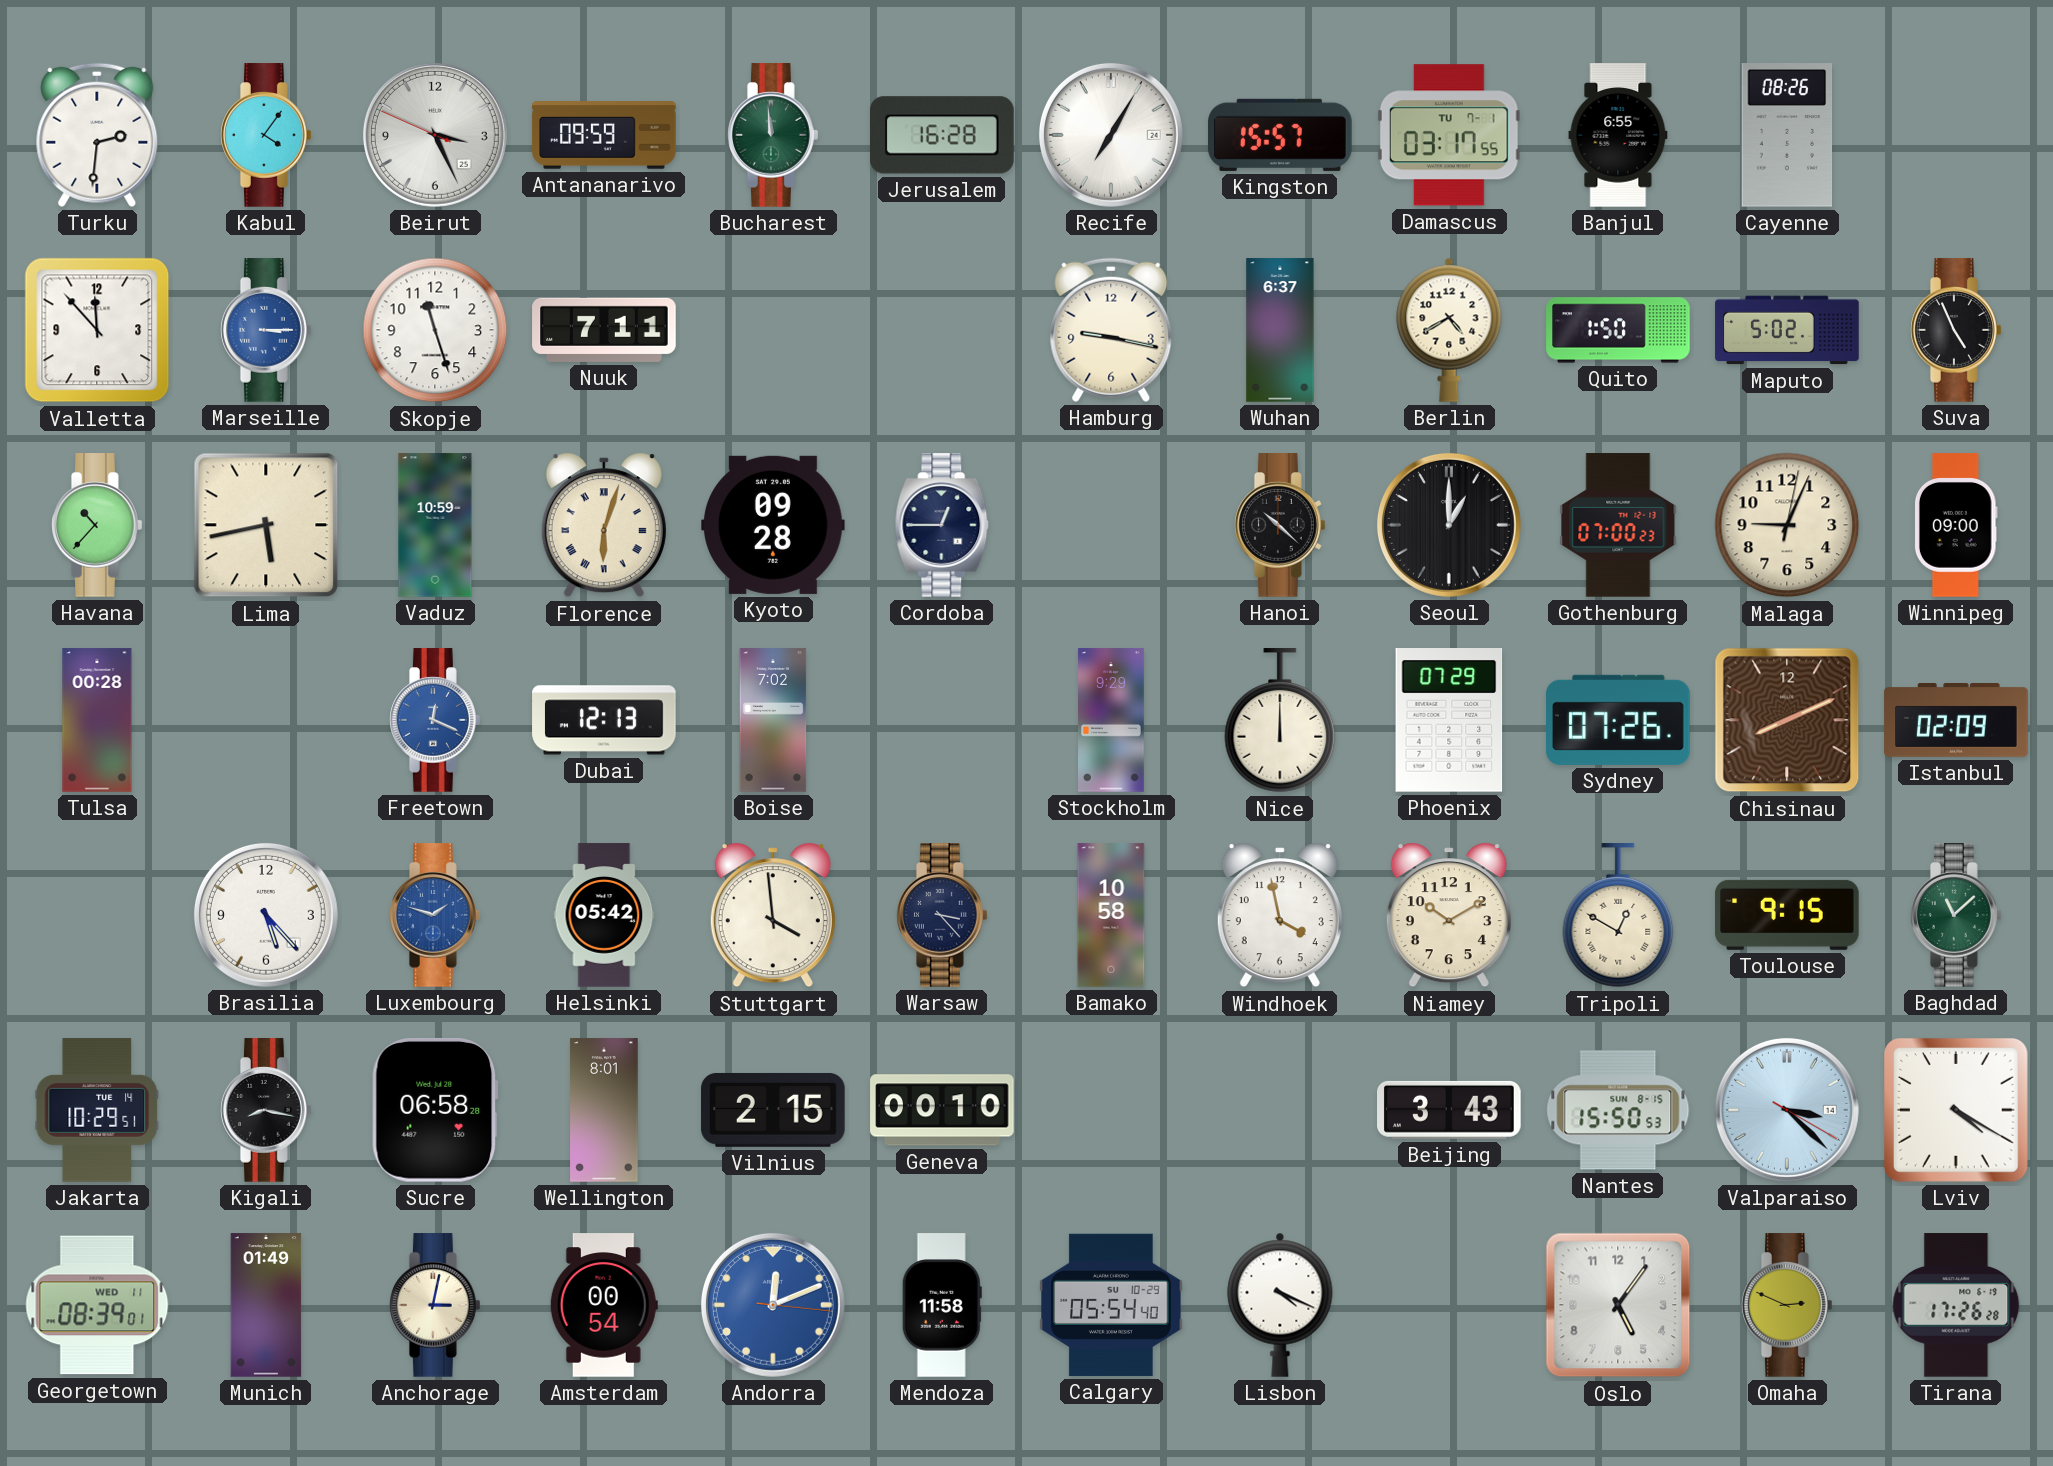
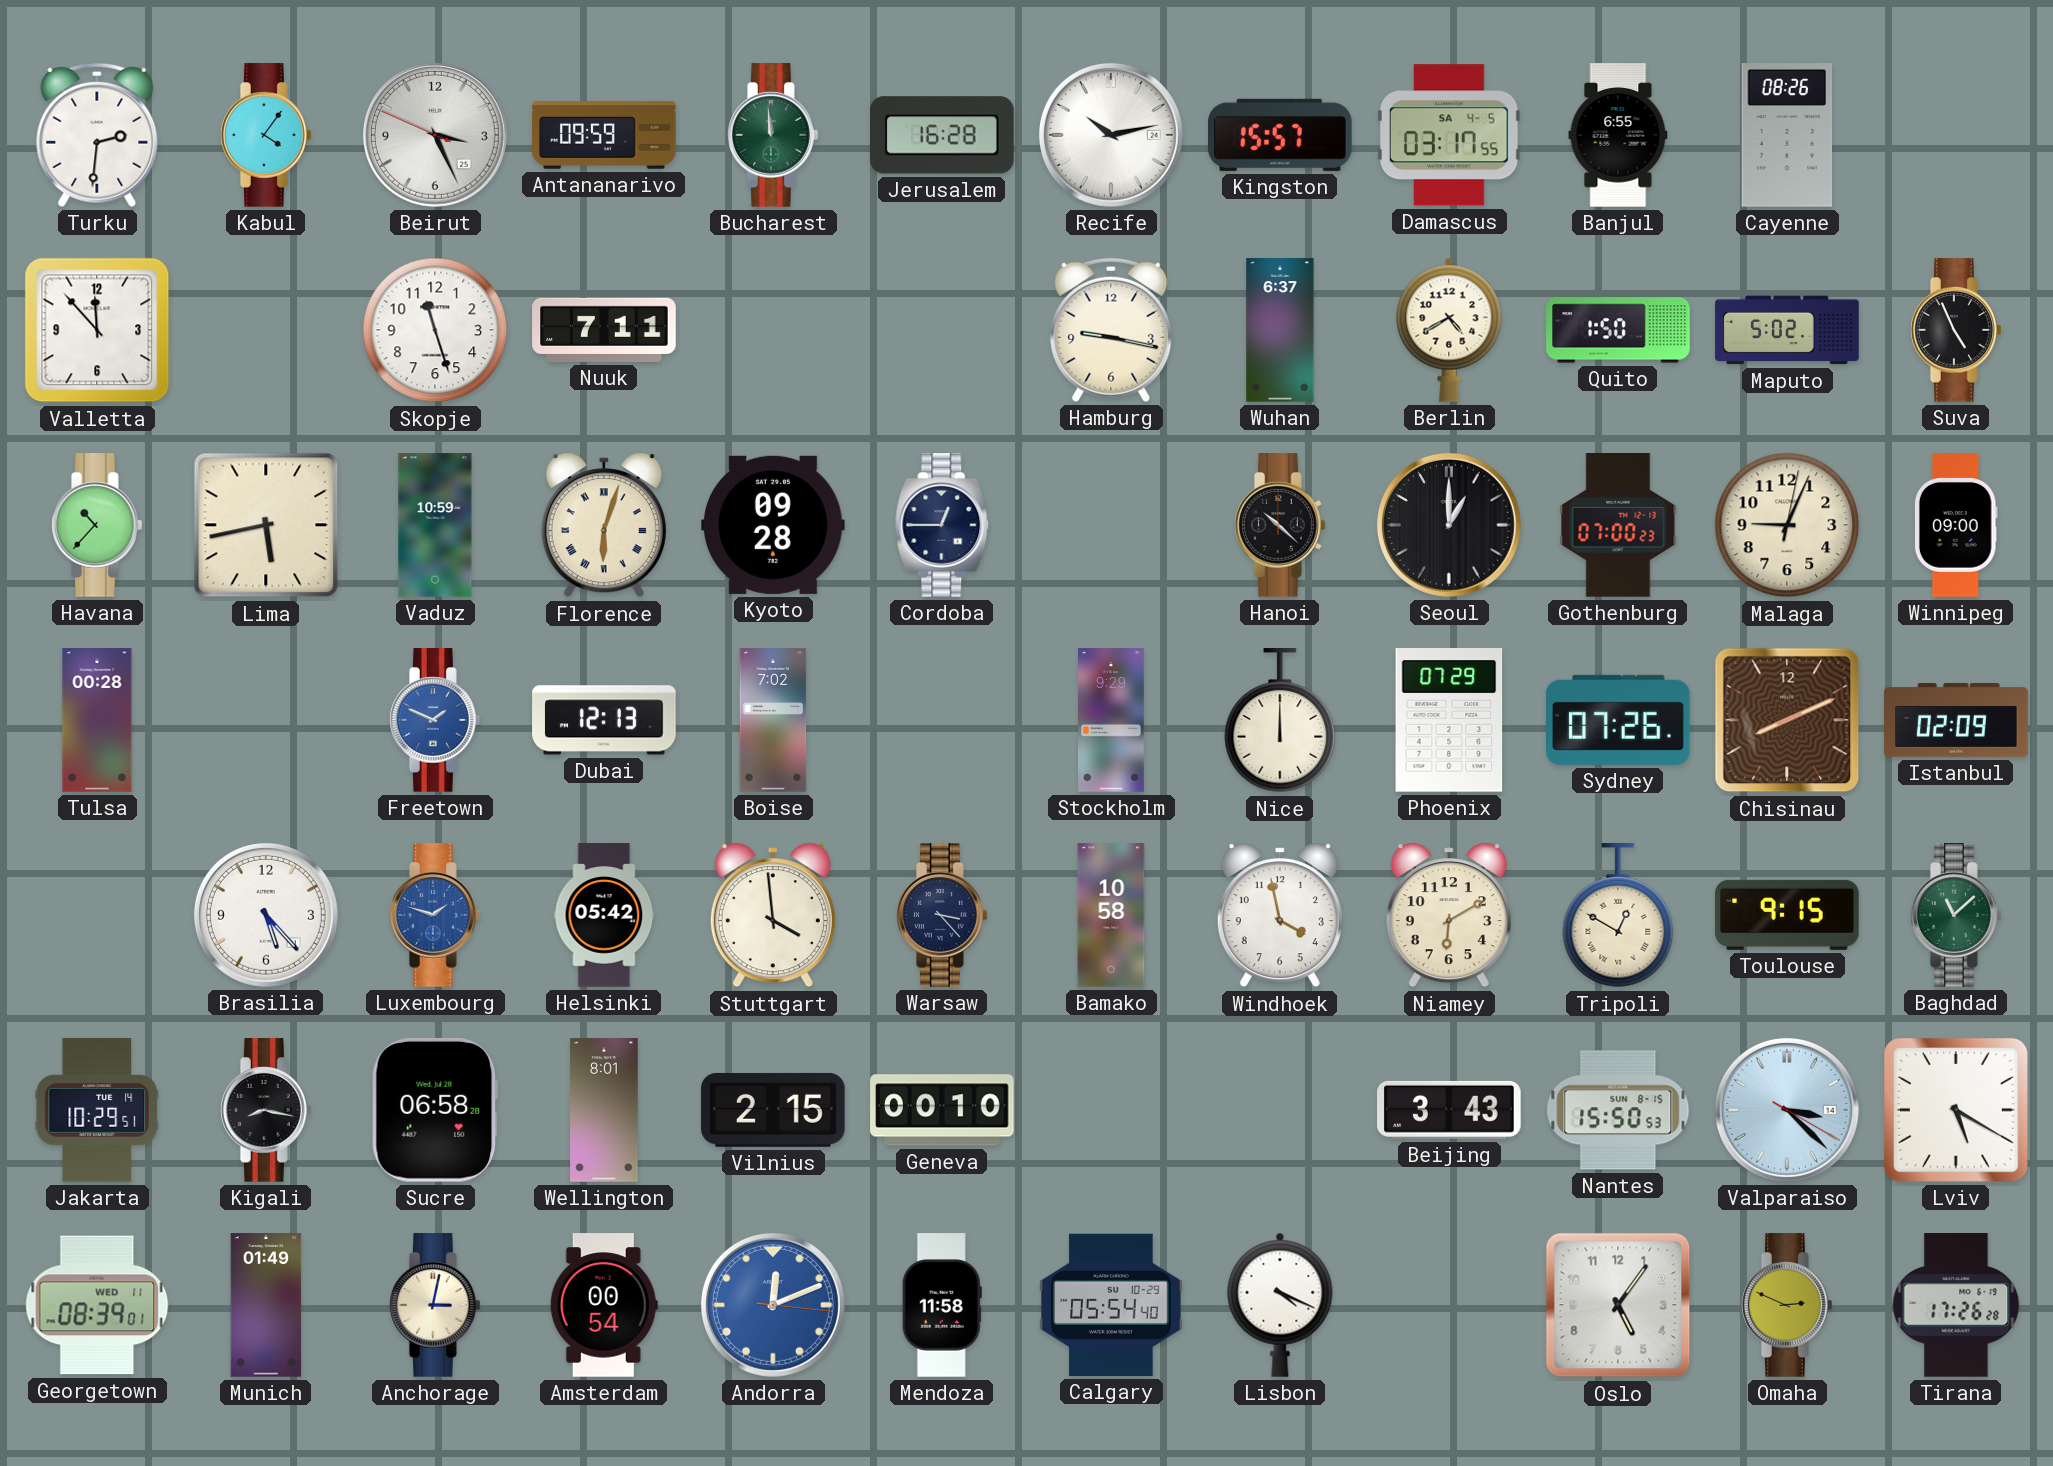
Recife: 7:05 -> 10:13 (1111, 135)
Damascus date: TU 7-1 -> SA 4-5 (1449, 135)
Marseille: 3:15 -> none (267, 330)
Freetown: 12:19 -> 1:49 (436, 720)
Niamey: 10:10 -> 6:10 (1449, 915)
Lviv: 4:20 -> 5:20 (1957, 1111)
